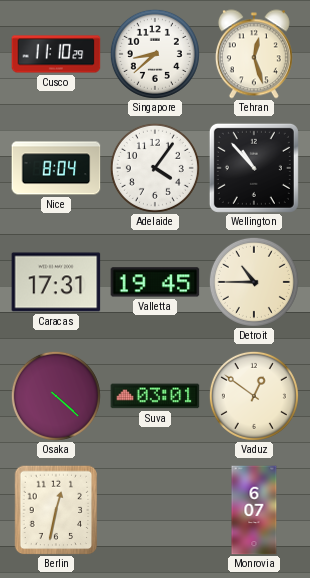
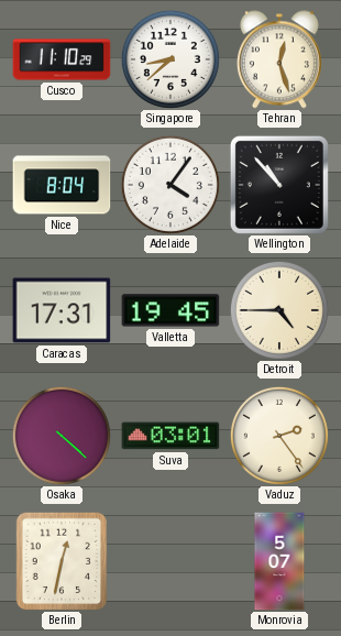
Detroit: 10:45 -> 4:45 (279, 310)
Vaduz: 12:51 -> 2:24 (279, 436)
Monrovia: 6:07 -> 5:07 (279, 561)
